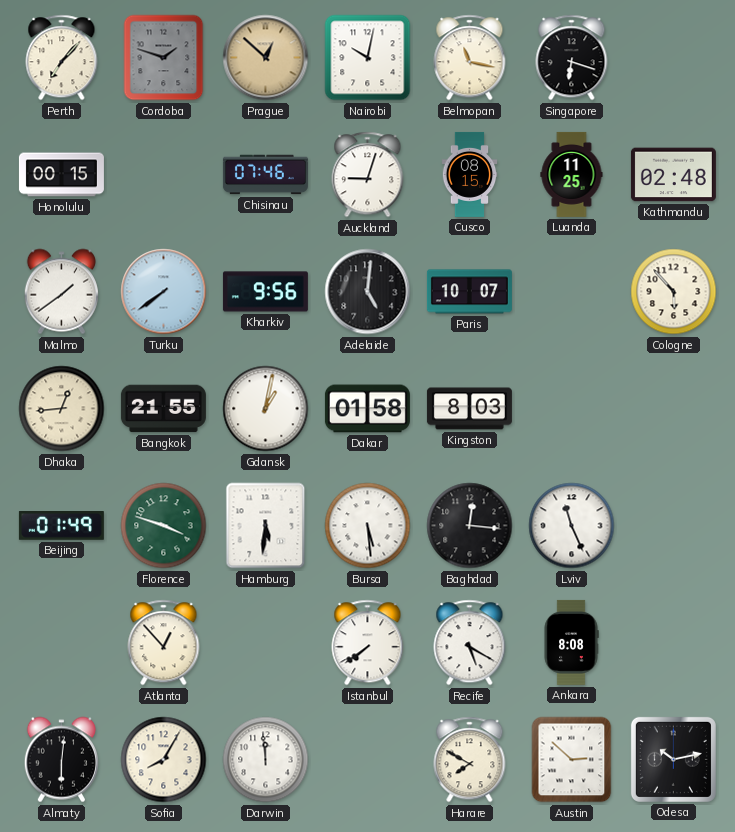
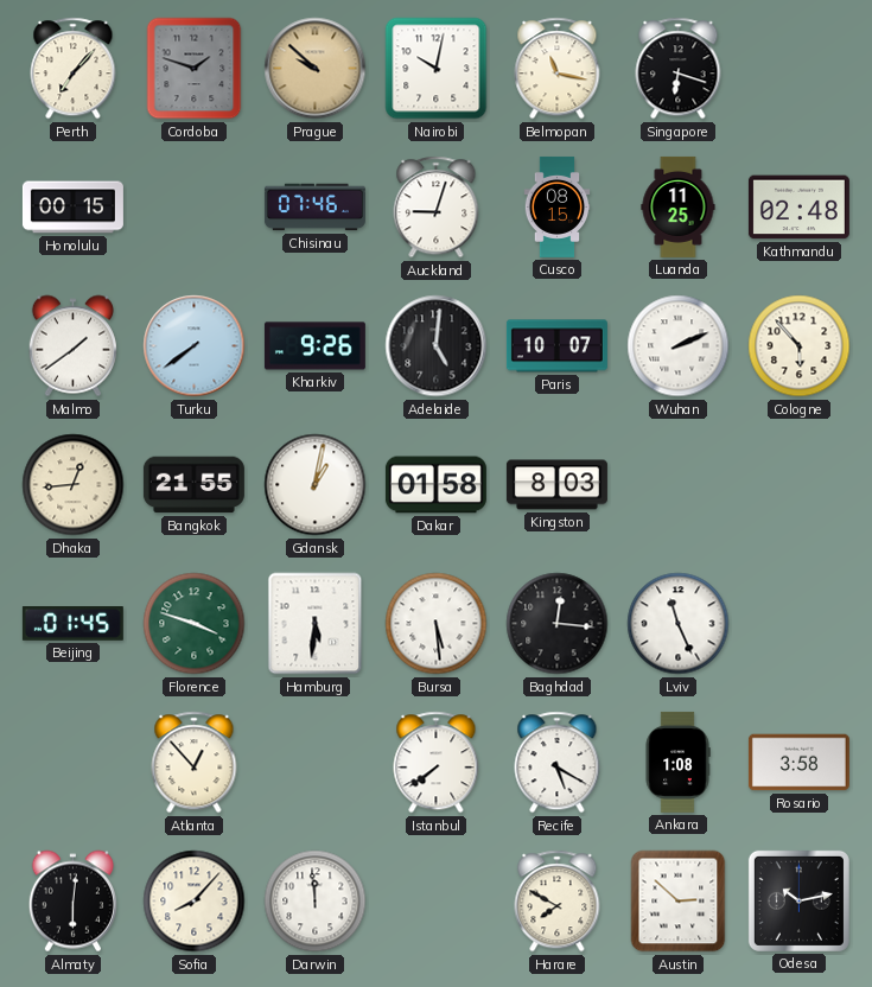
Prague: 12:52 -> 9:52 (316, 69)
Kharkiv: 9:56 -> 9:26 (314, 346)
Wuhan: none -> 2:11 (679, 346)
Beijing: 01:49 -> 01:45 (72, 624)
Ankara: 8:08 -> 1:08 (677, 762)
Rosario: none -> 3:58 (798, 763)
Sofia: 8:05 -> 8:07 (195, 902)
